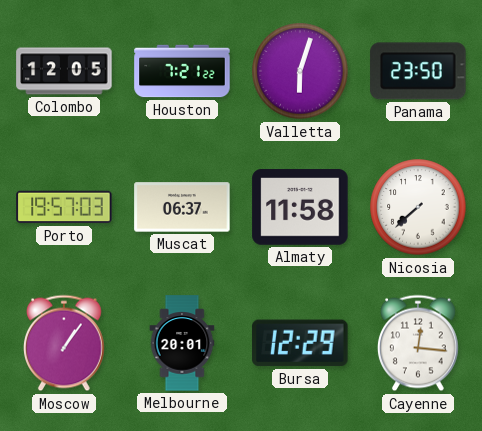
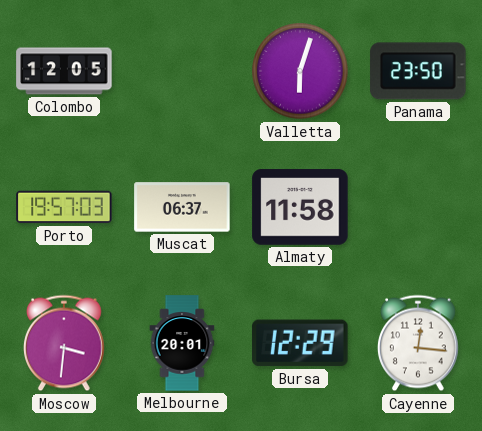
Houston: 7:21 -> none (182, 71)
Nicosia: 7:38 -> none (418, 207)
Moscow: 1:06 -> 3:31 (64, 343)
